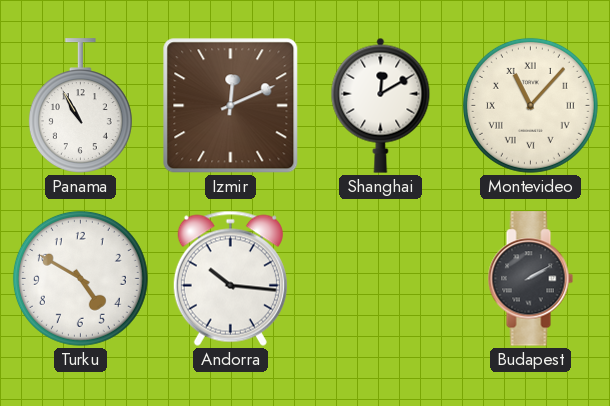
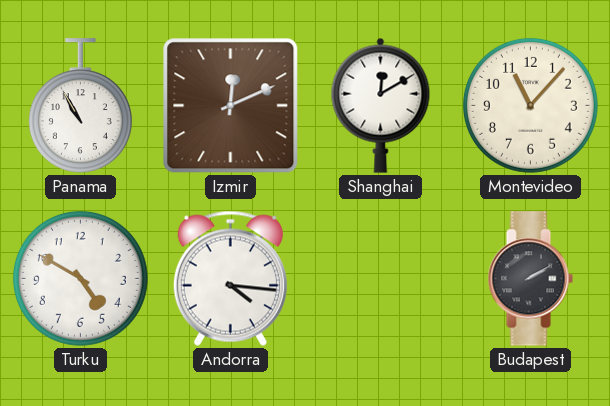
Montevideo numerals: Roman -> Arabic (530, 105)
Andorra: 10:16 -> 4:16 (230, 278)
